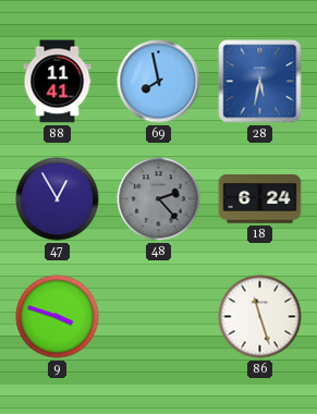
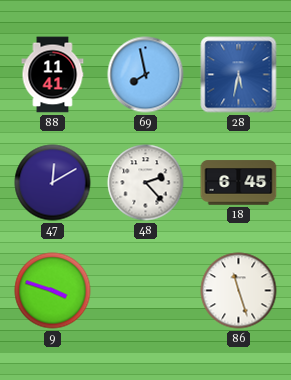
47: 12:55 -> 12:10 (53, 183)
48 dial: grey -> white (146, 183)
18: 6:24 -> 6:45 (239, 183)
